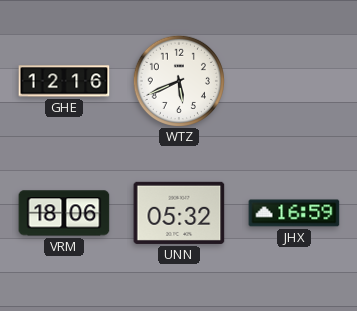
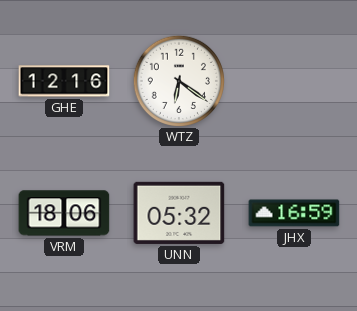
WTZ: 5:41 -> 6:21 (178, 80)
